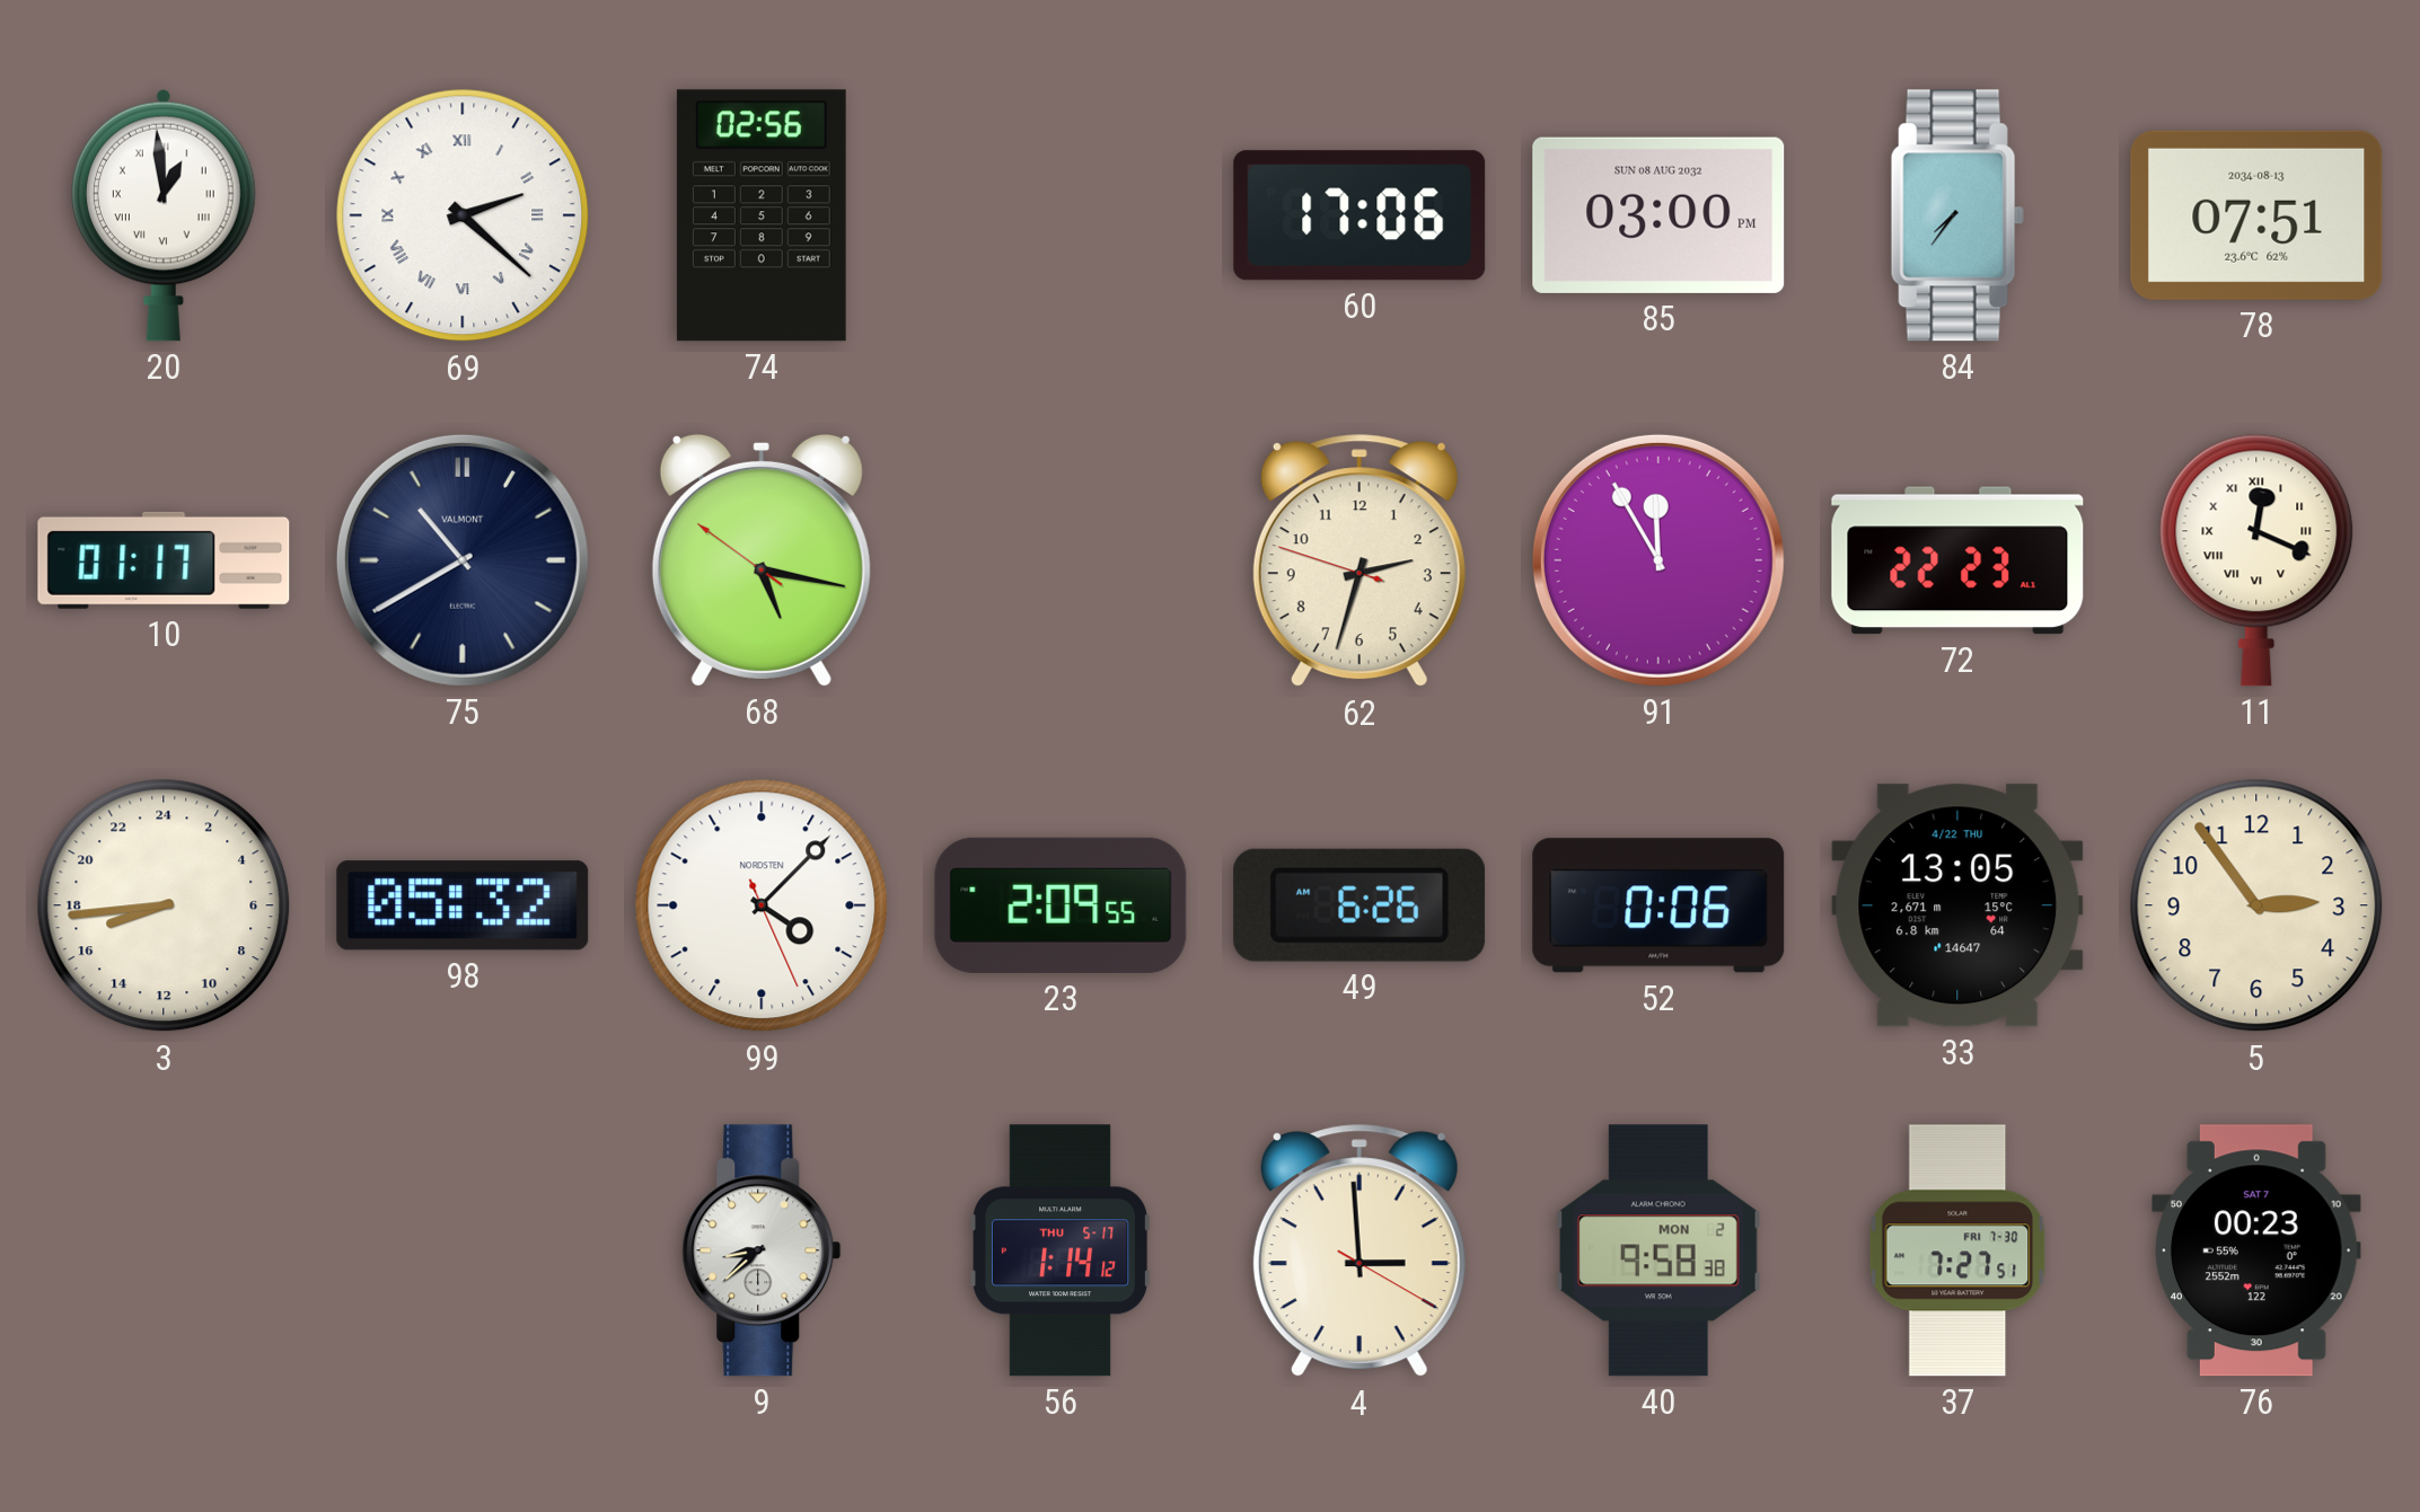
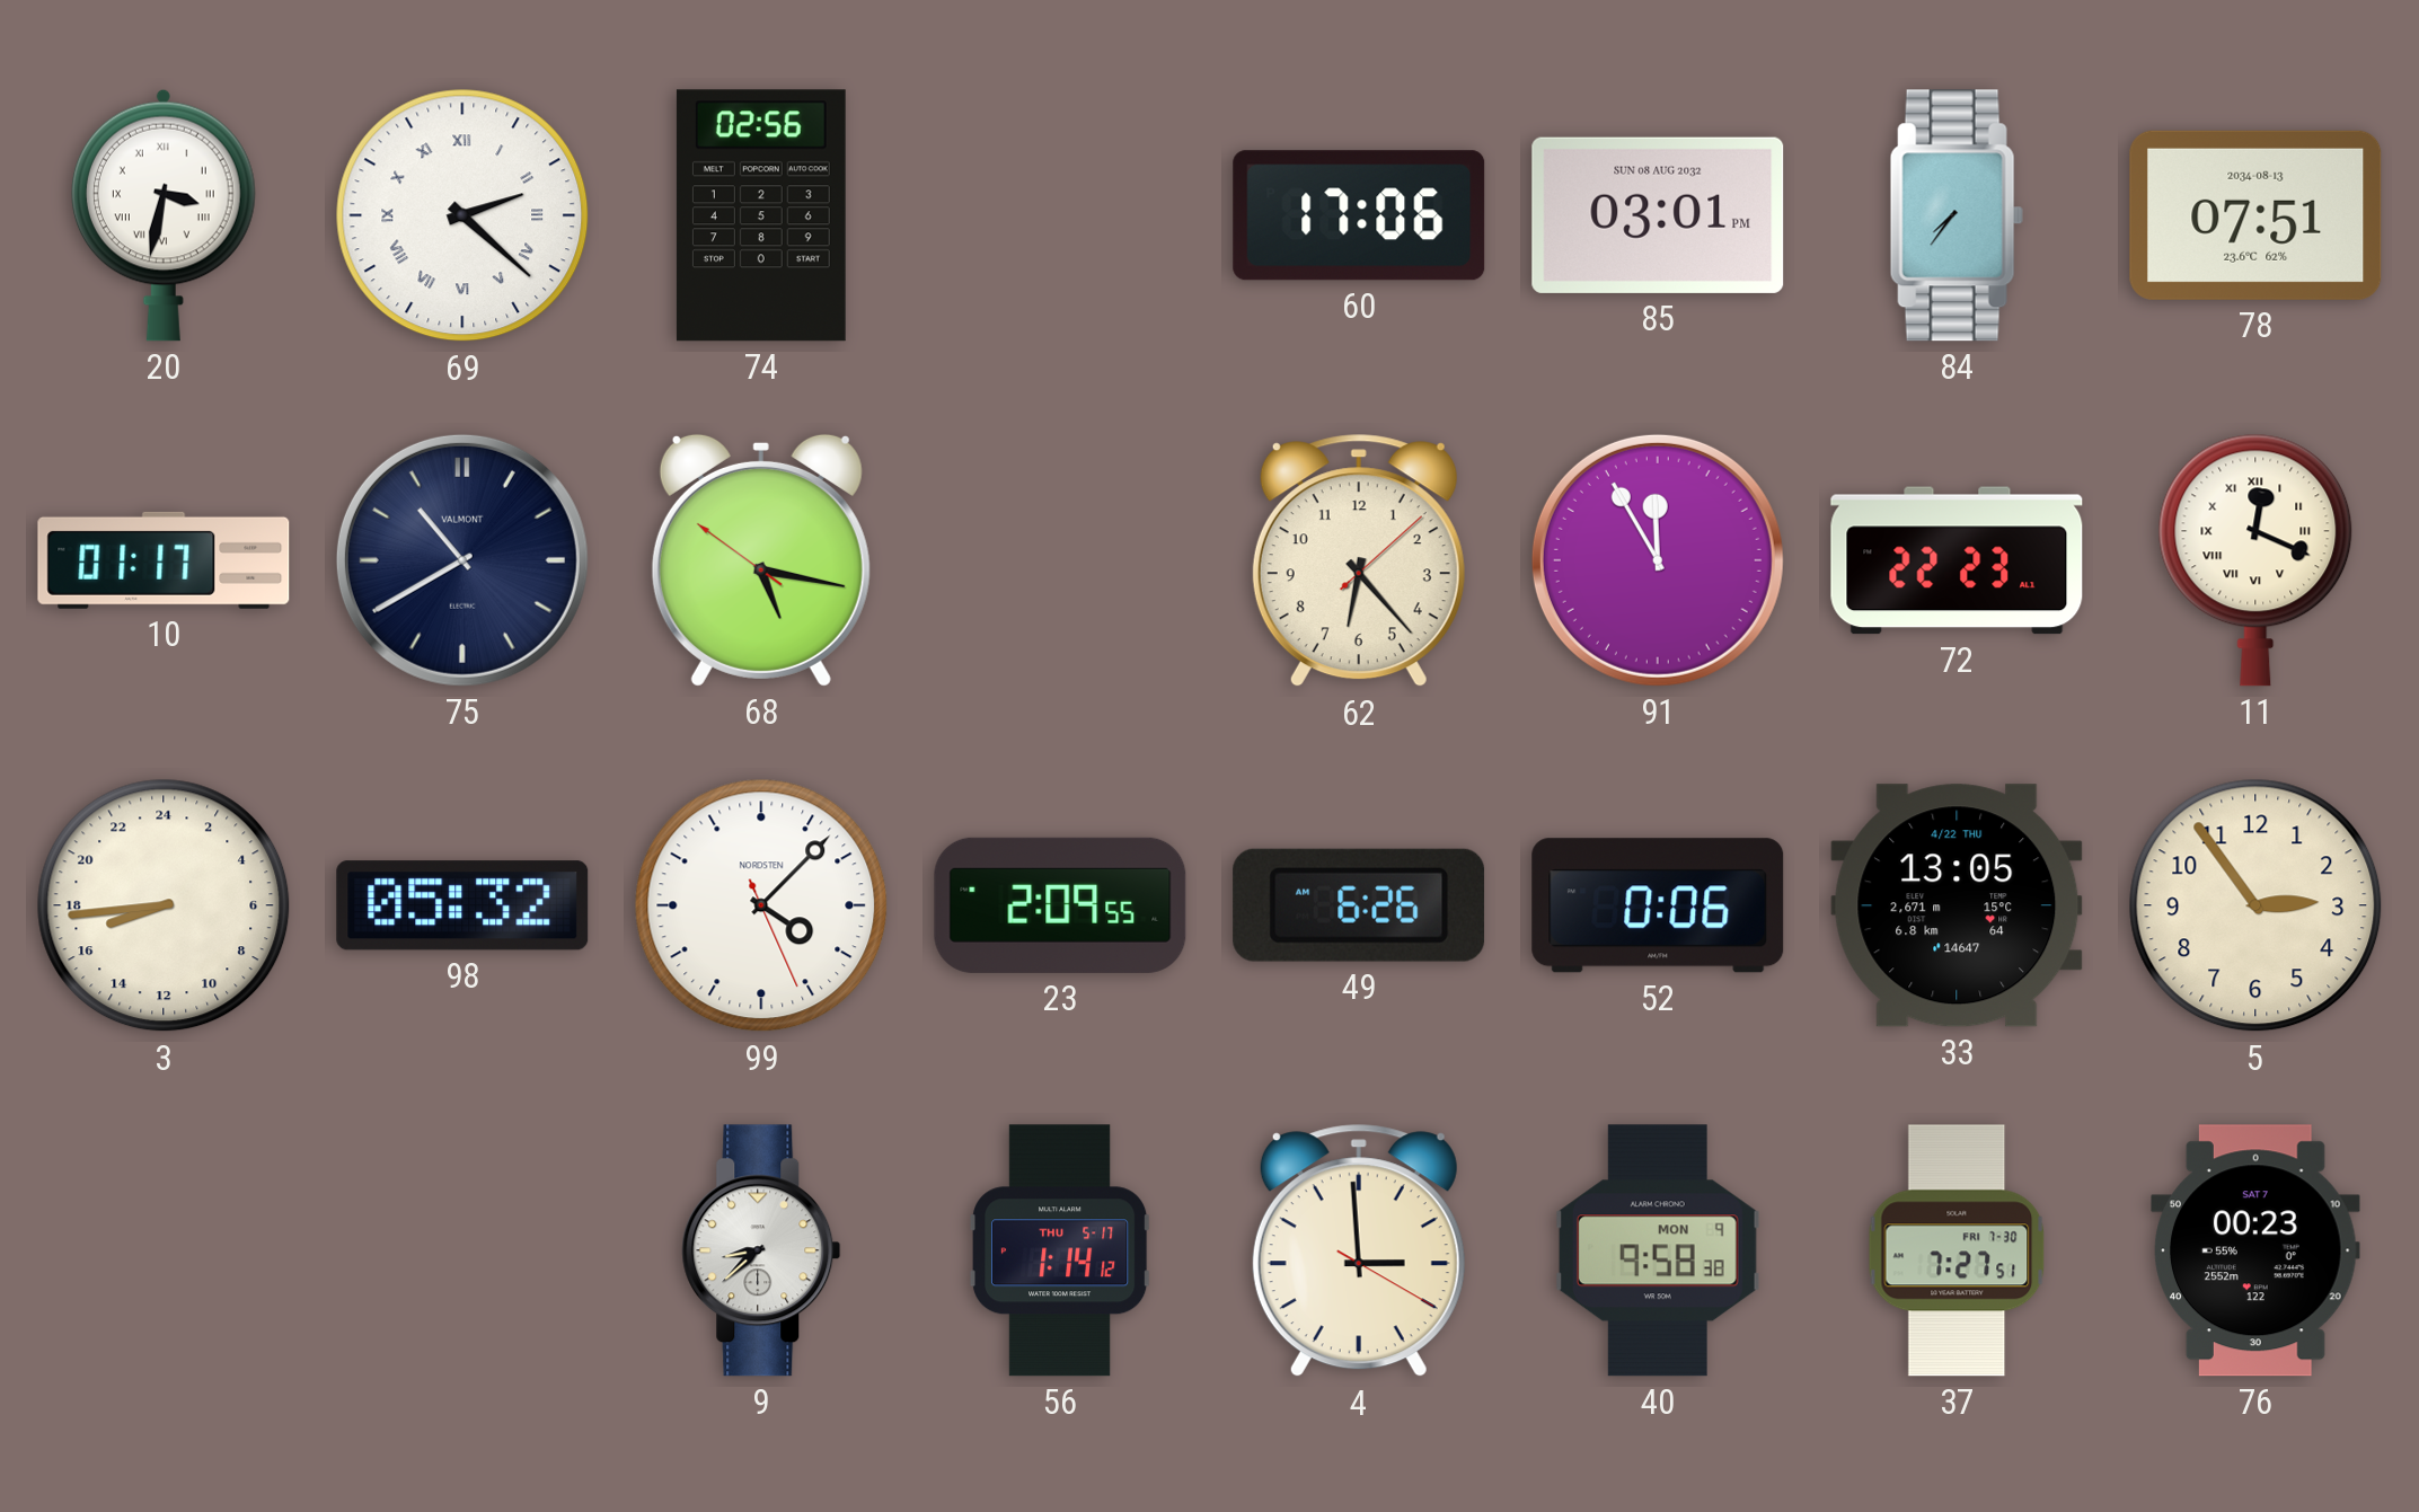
20: 12:59 -> 3:32 (164, 215)
85: 03:00 -> 03:01 (1658, 215)
62: 2:32 -> 6:23 (1359, 562)
40 date: MON 2 -> MON 9 (1658, 1250)
